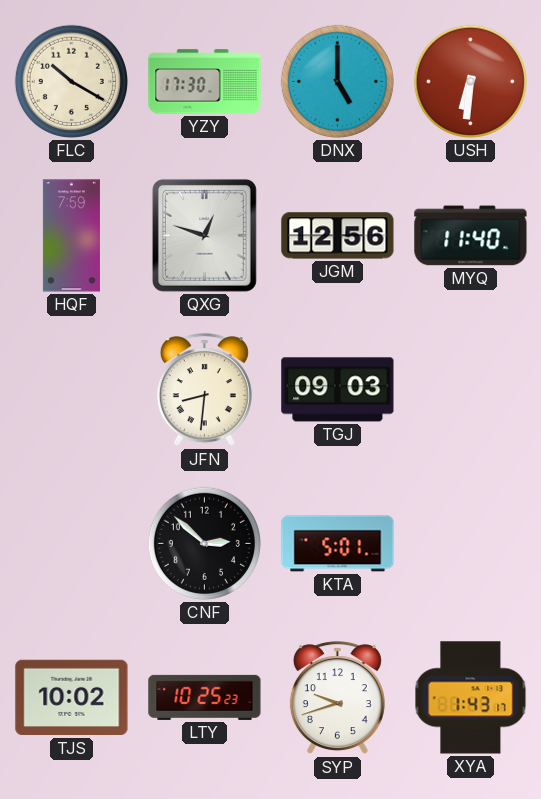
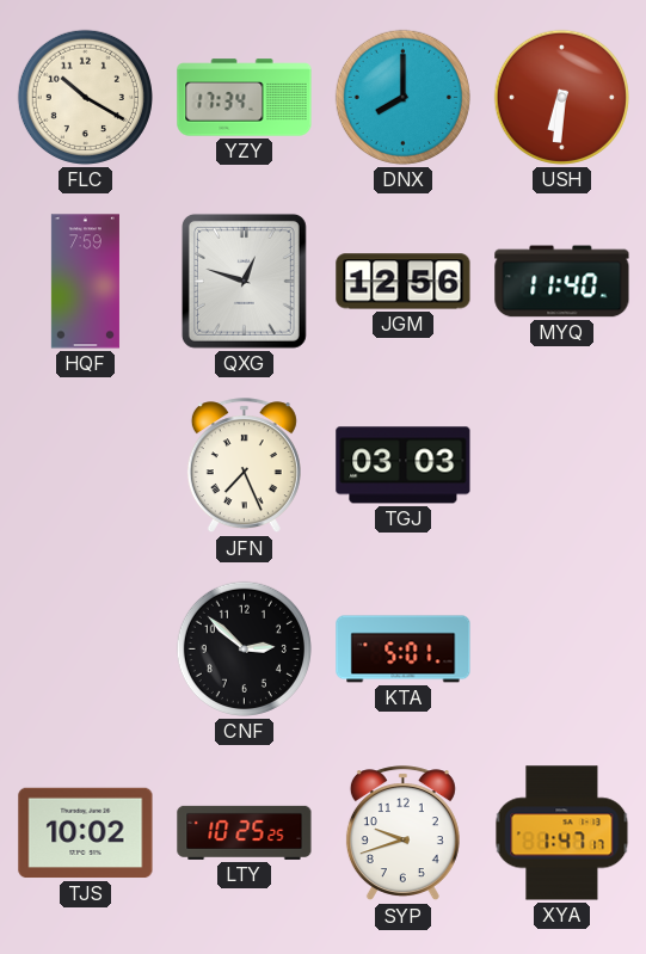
YZY: 17:30 -> 17:34 (245, 98)
DNX: 5:00 -> 8:00 (402, 97)
JFN: 8:31 -> 7:26 (244, 466)
TGJ: 09:03 -> 03:03 (404, 466)
LTY: 10:25:23 -> 10:25:25 (245, 832)
XYA: 1:43 -> 1:47 (562, 833)
